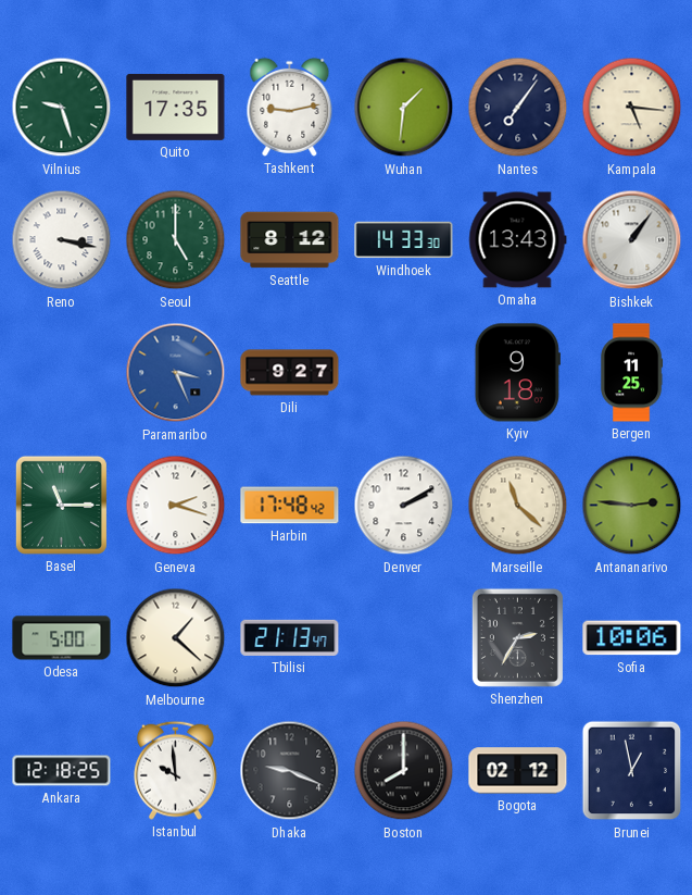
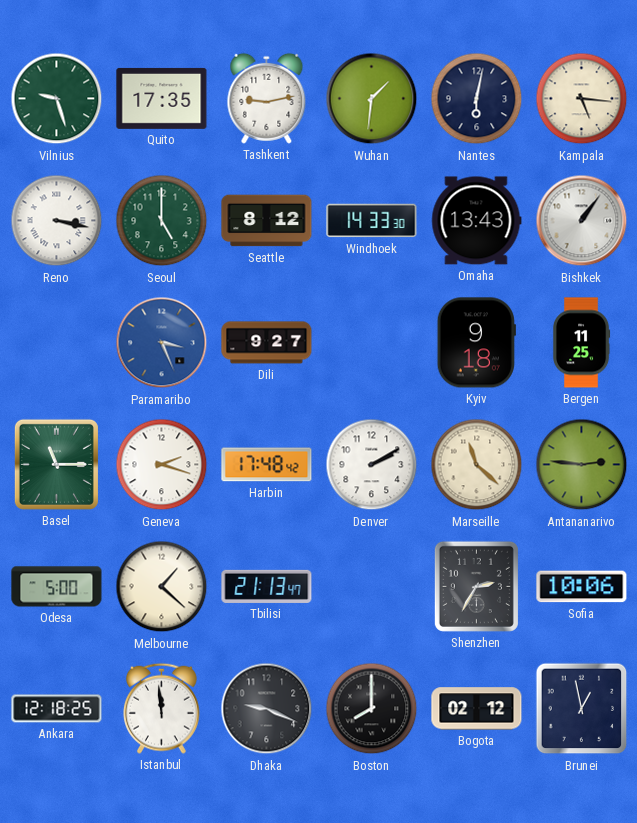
Nantes: 7:06 -> 6:02 (477, 99)
Istanbul: 9:59 -> 11:59 (162, 708)
